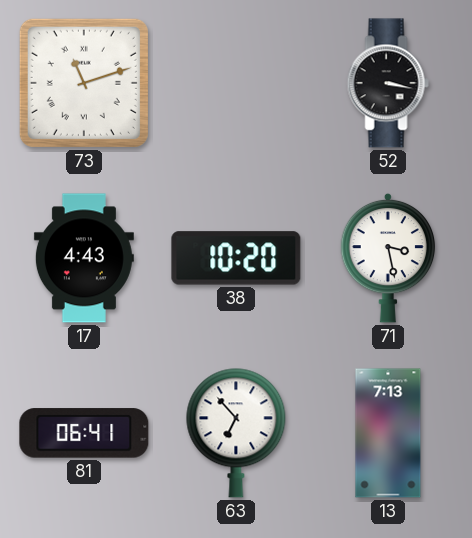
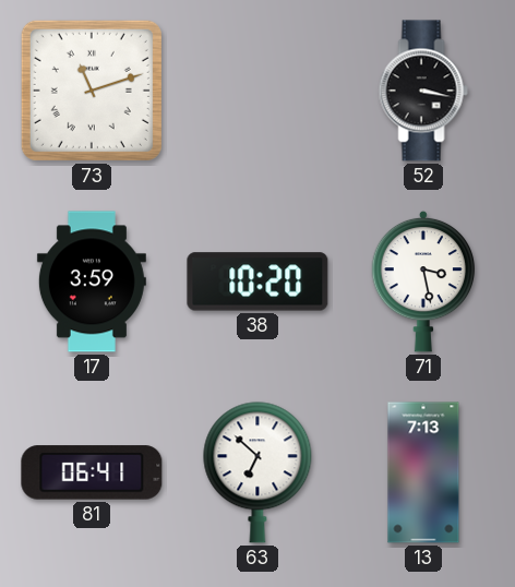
17: 4:43 -> 3:59 (92, 281)
63: 6:53 -> 6:52 (257, 472)
